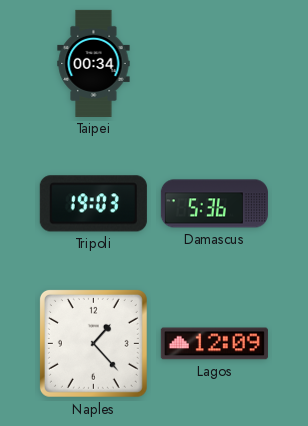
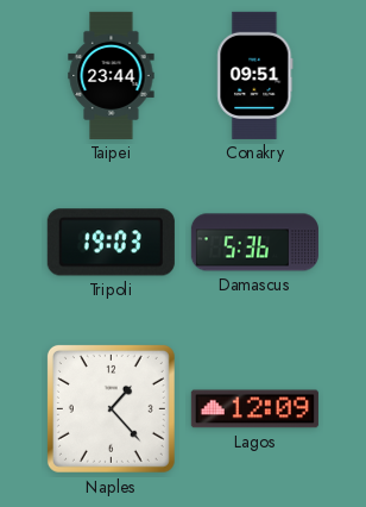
Taipei: 00:34 -> 23:44 (112, 75)
Conakry: none -> 09:51 (255, 75)
